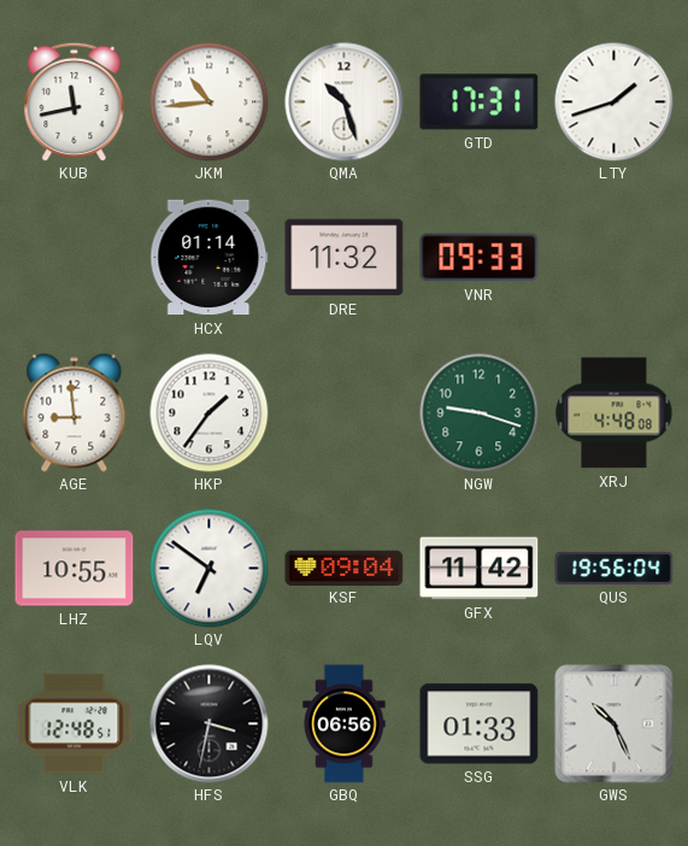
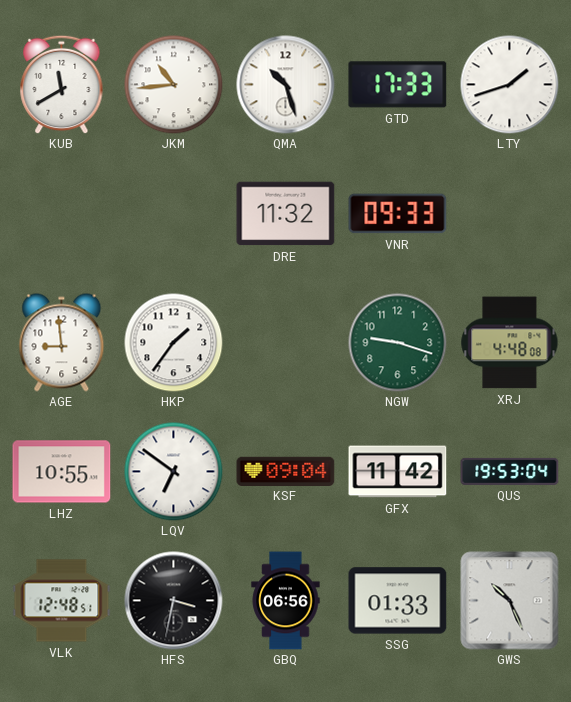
KUB: 11:43 -> 11:40 (62, 84)
GTD: 17:31 -> 17:33 (398, 85)
HCX: 01:14 -> none (210, 258)
QUS: 19:56 -> 19:53 (510, 471)
